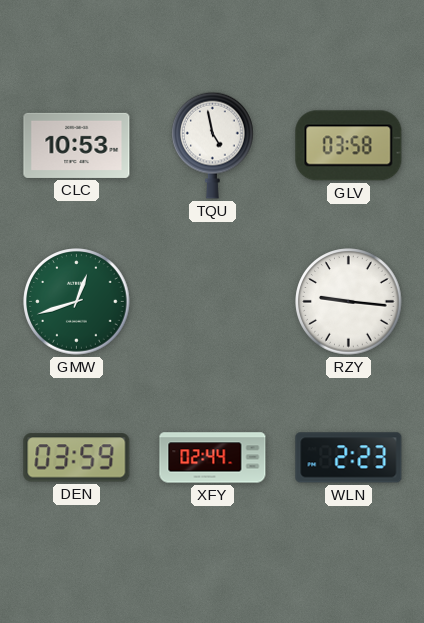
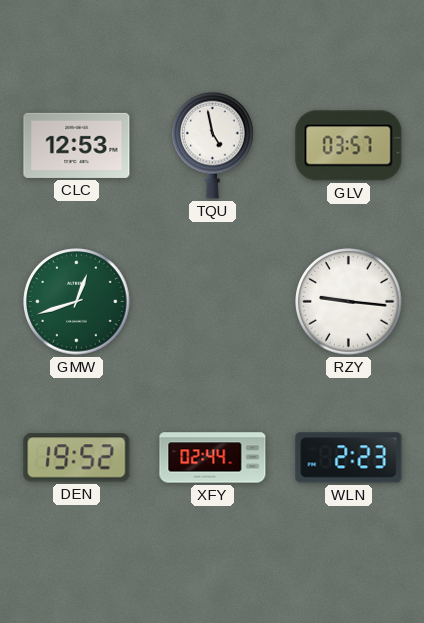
CLC: 10:53 -> 12:53 (77, 145)
GLV: 03:58 -> 03:57 (349, 146)
DEN: 03:59 -> 19:52 (77, 458)
